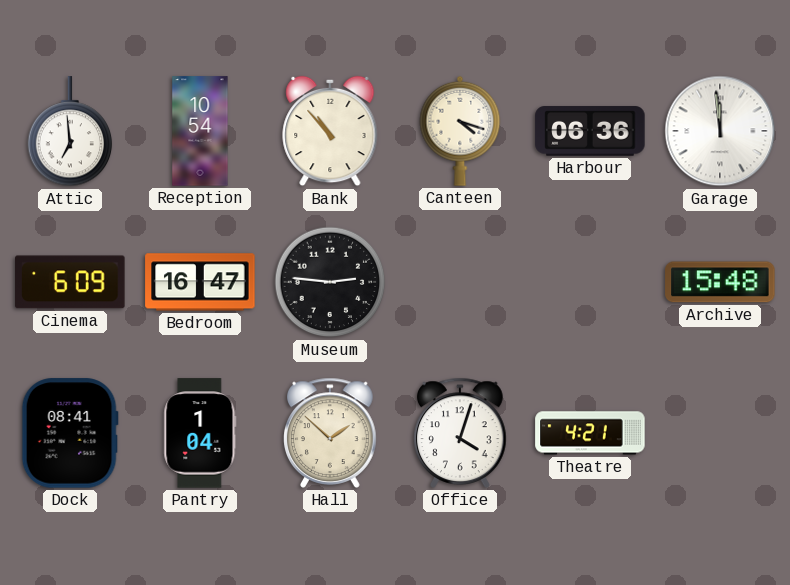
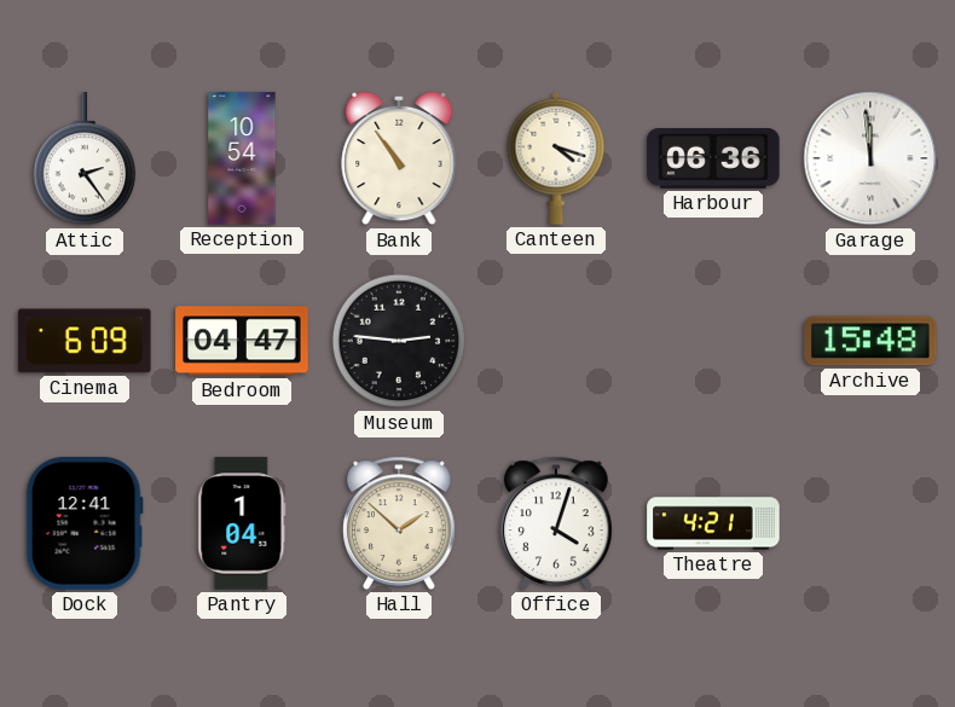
Attic: 6:59 -> 2:24 (85, 160)
Bank: 10:53 -> 10:54 (399, 158)
Bedroom: 16:47 -> 04:47 (242, 341)
Dock: 08:41 -> 12:41 (85, 523)
